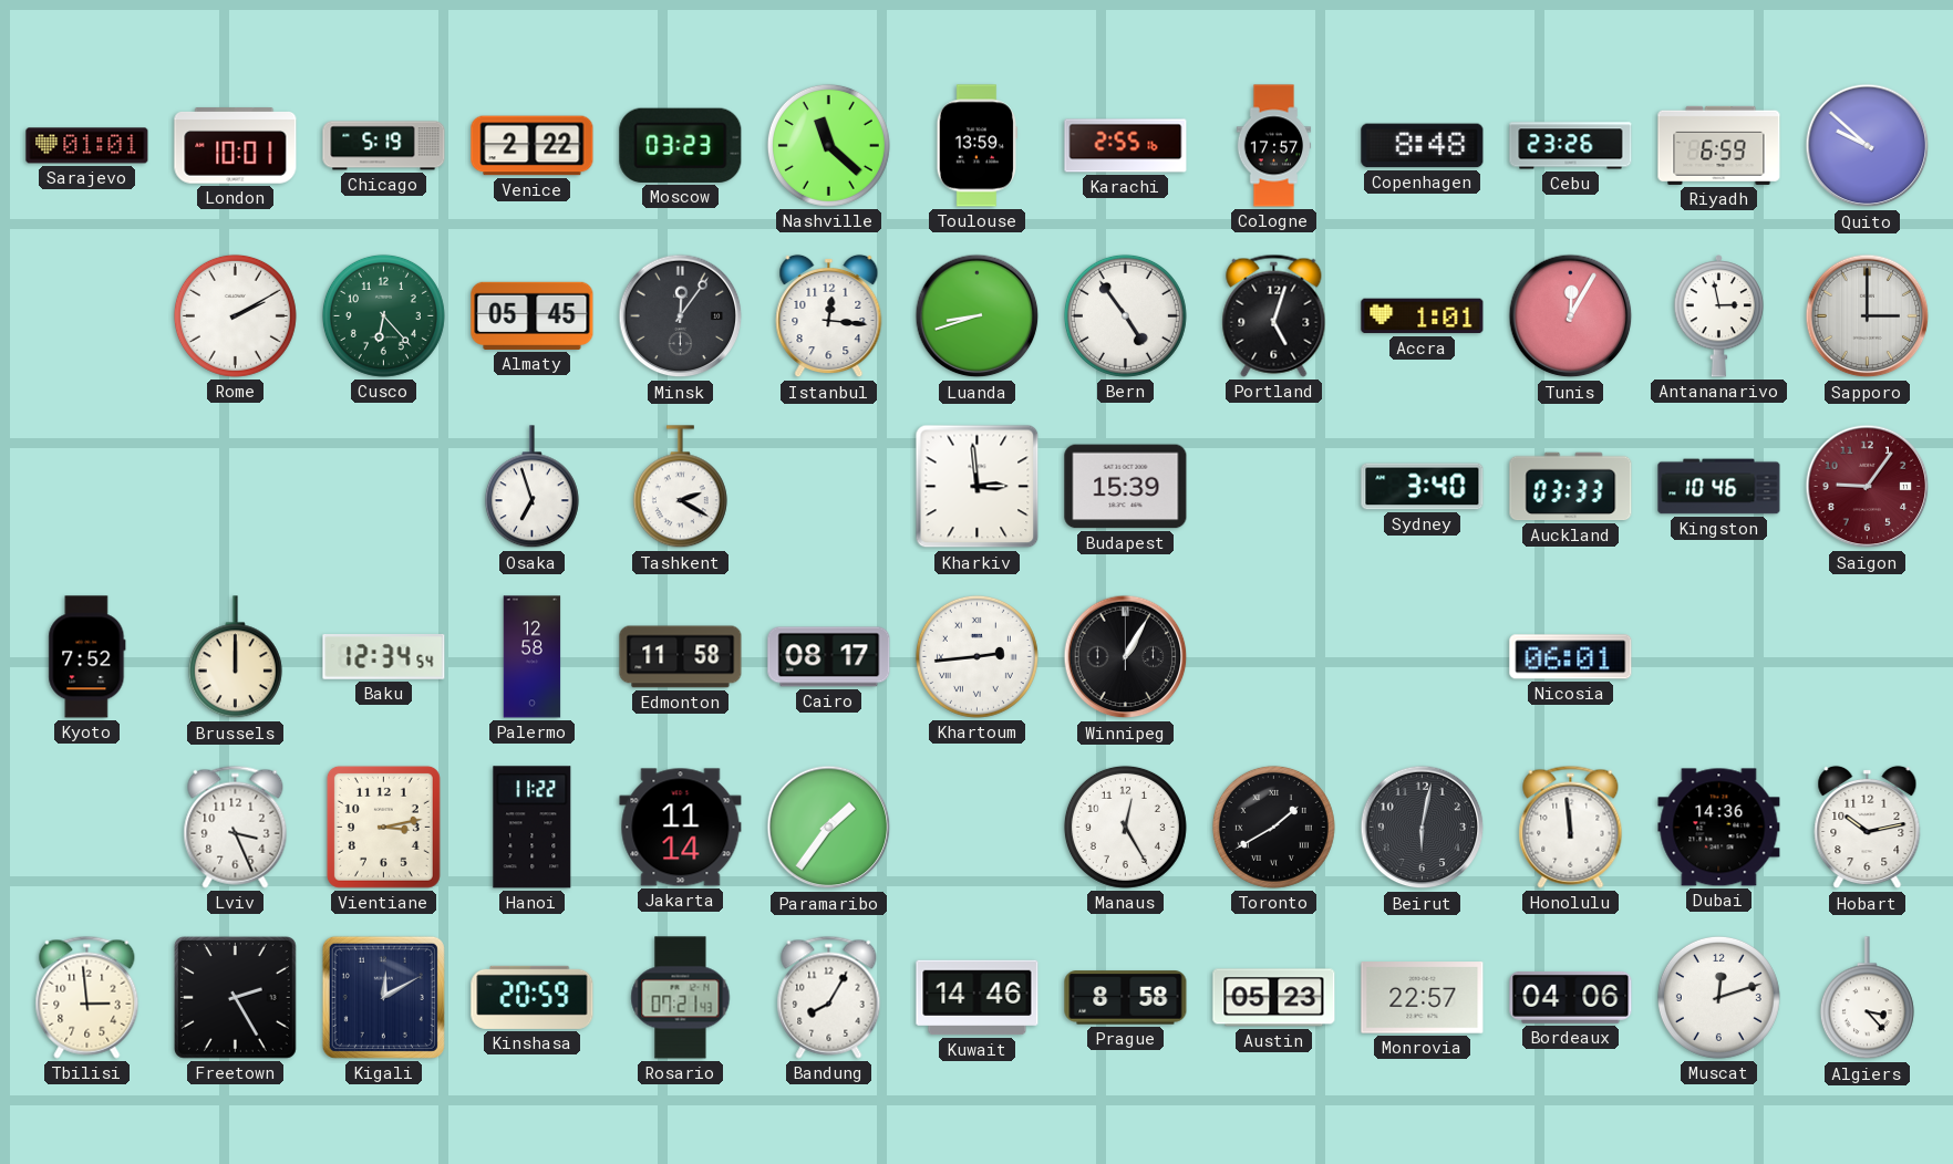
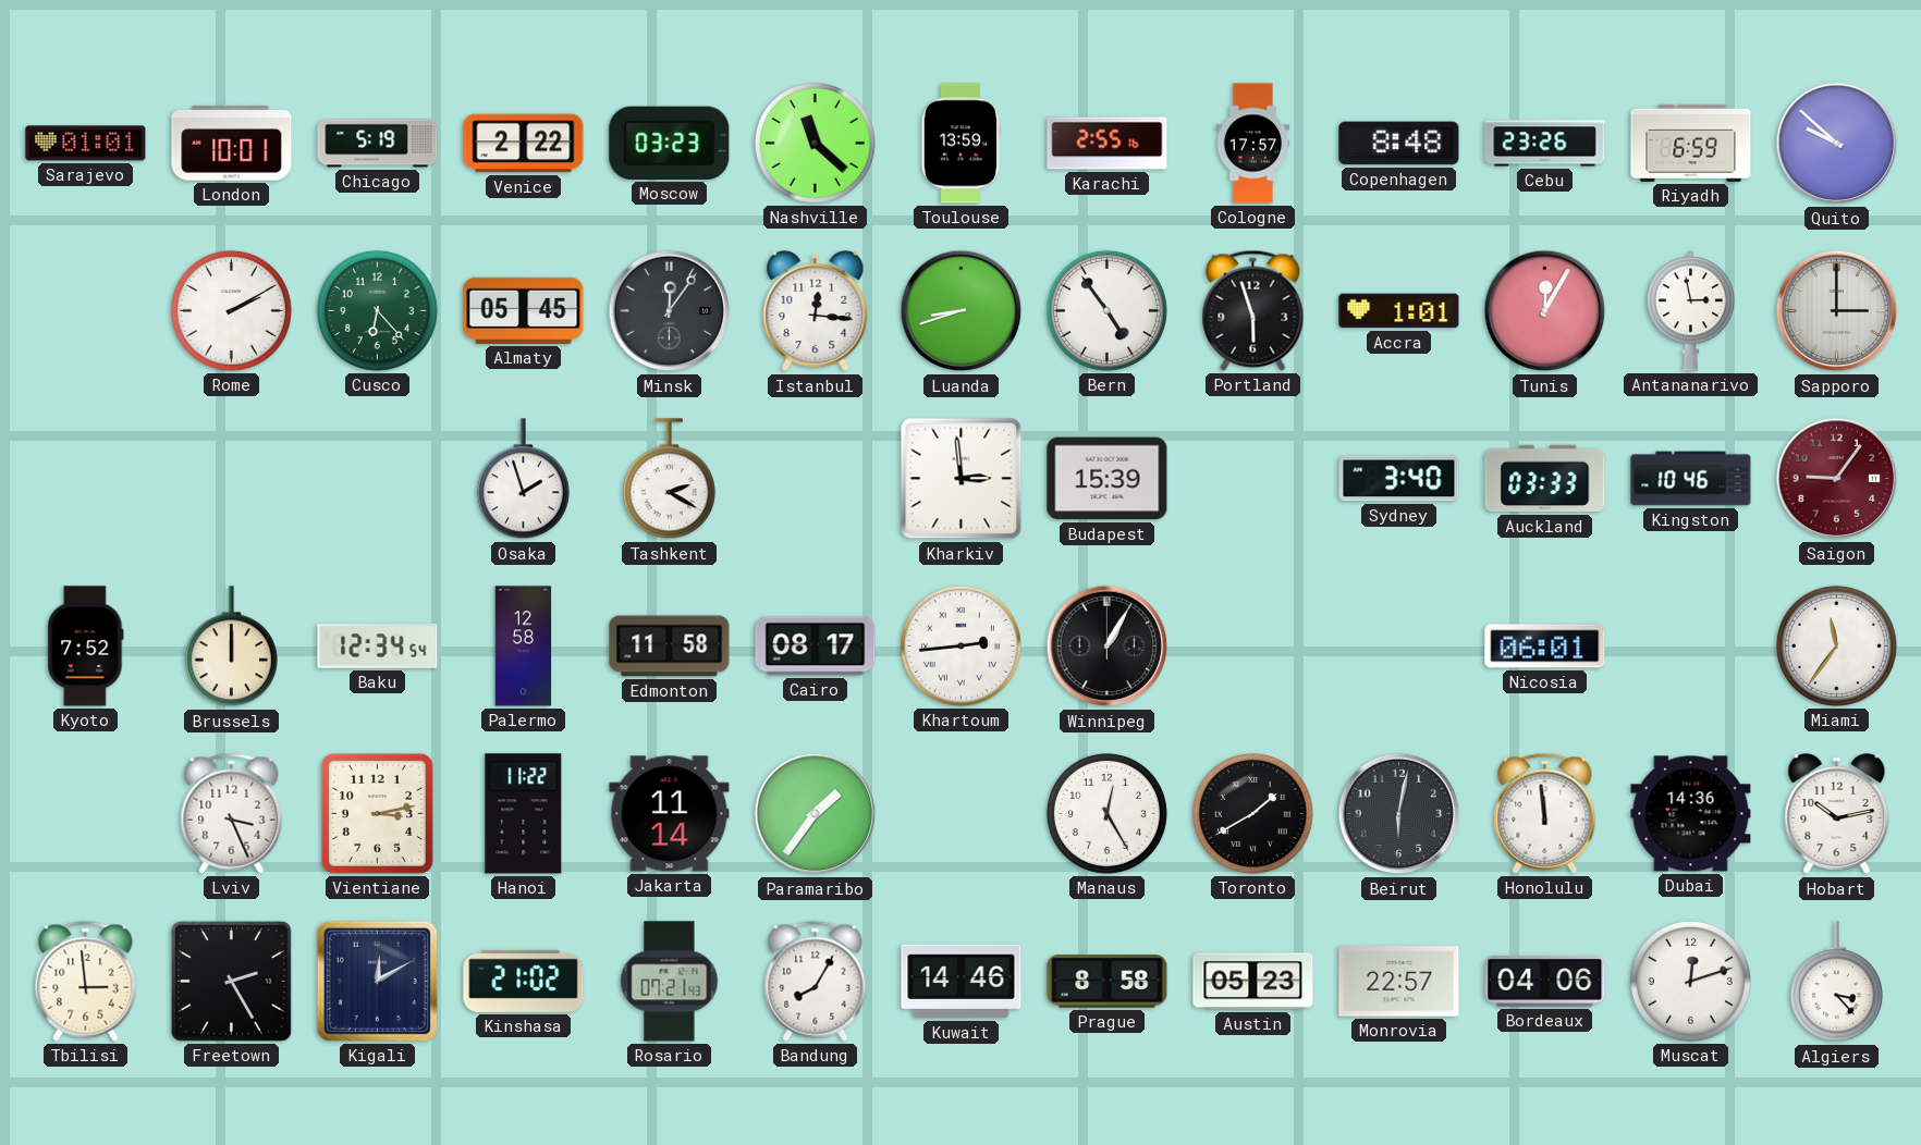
Portland: 5:03 -> 5:57 (1253, 310)
Osaka: 6:57 -> 1:57 (523, 479)
Miami: none -> 11:36 (1836, 645)
Kinshasa: 20:59 -> 21:02 (524, 981)
